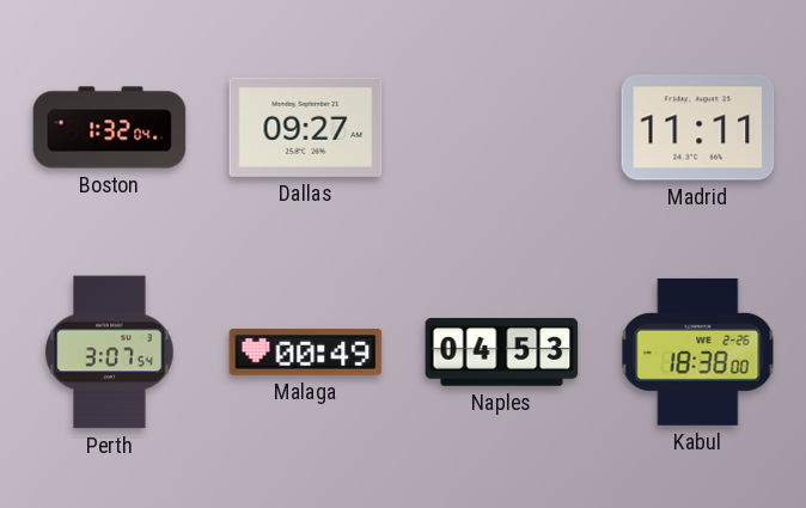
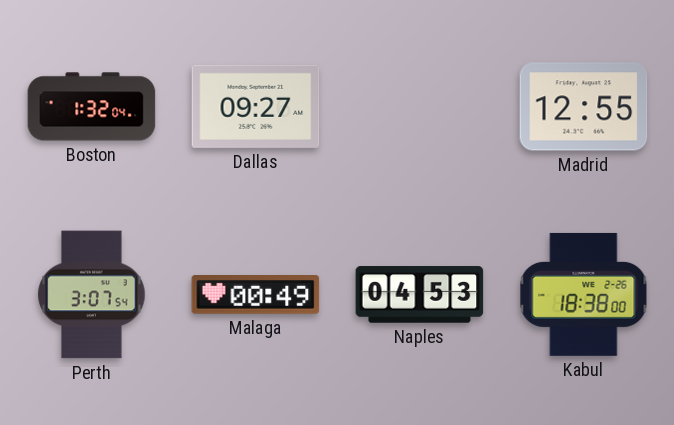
Madrid: 11:11 -> 12:55 (584, 107)
